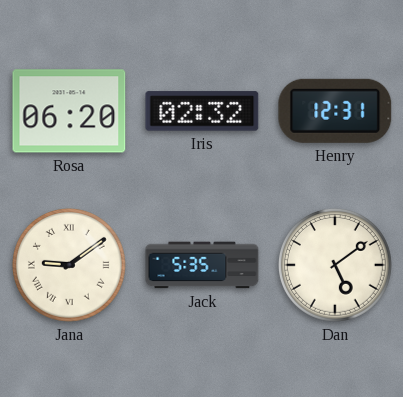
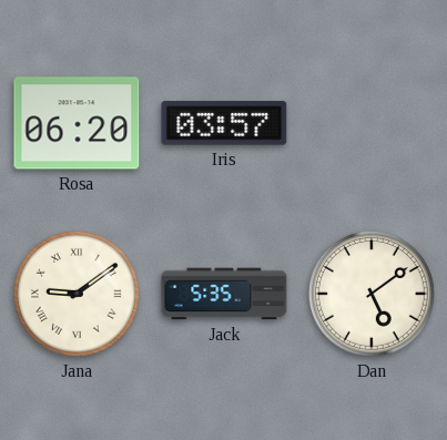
Iris: 02:32 -> 03:57 (224, 123)
Henry: 12:31 -> none (335, 111)
